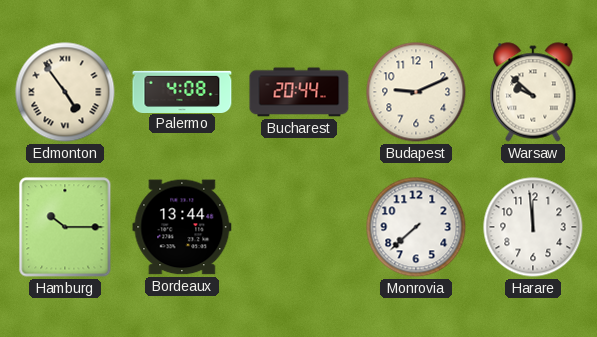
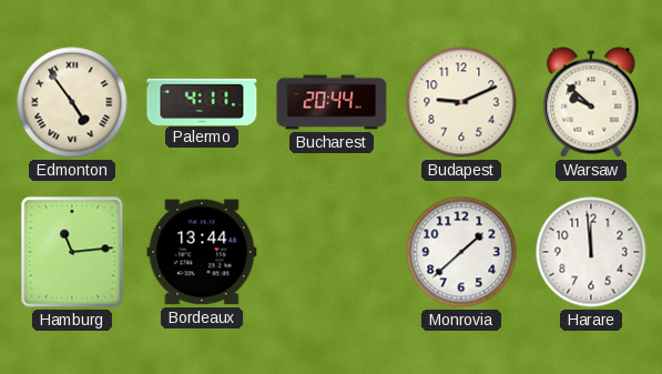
Palermo: 4:08 -> 4:11 (202, 101)
Hamburg: 10:15 -> 11:14 (72, 252)
Monrovia: 7:38 -> 1:38 (461, 252)
